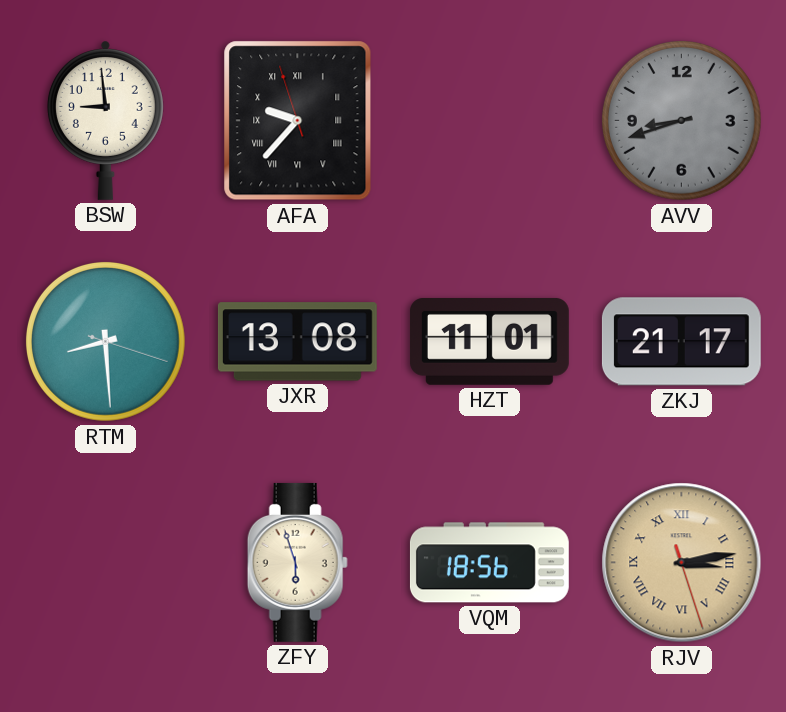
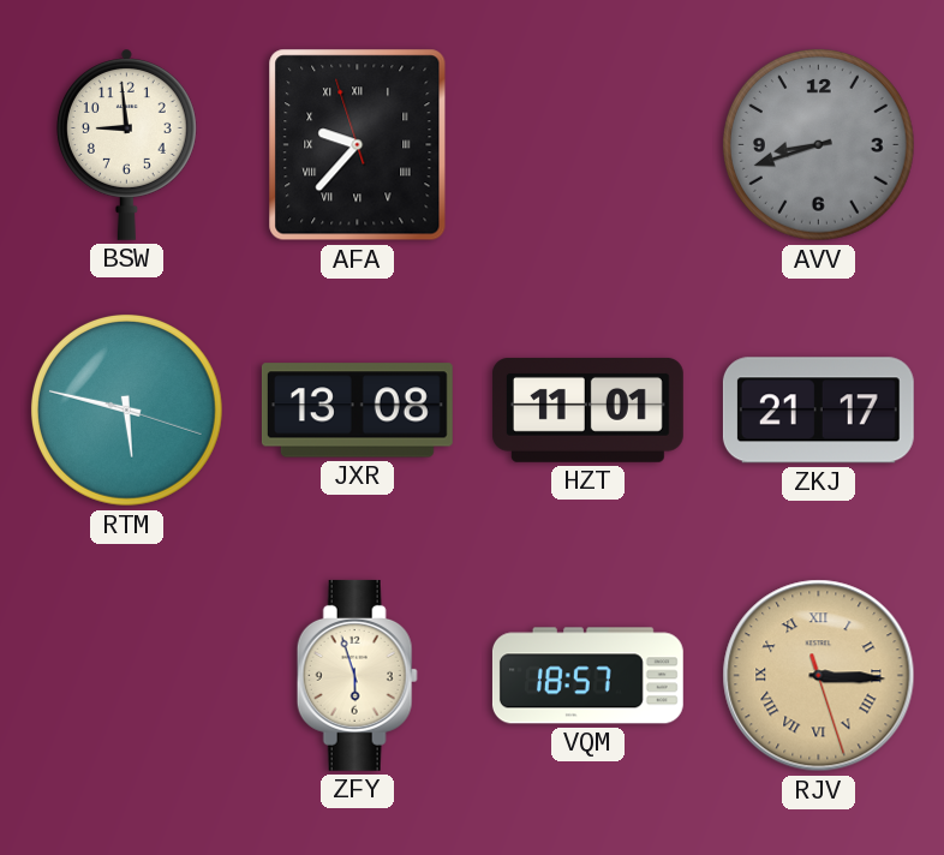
RTM: 8:29 -> 5:47 (127, 409)
VQM: 18:56 -> 18:57 (587, 676)
RJV: 3:13 -> 3:15 (819, 676)
